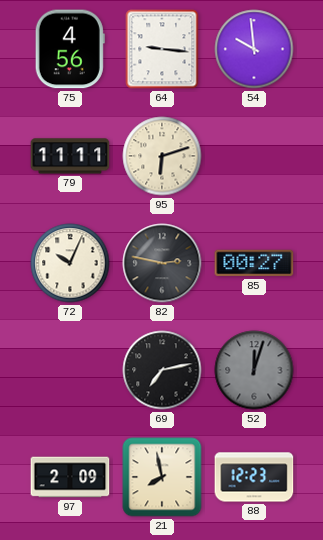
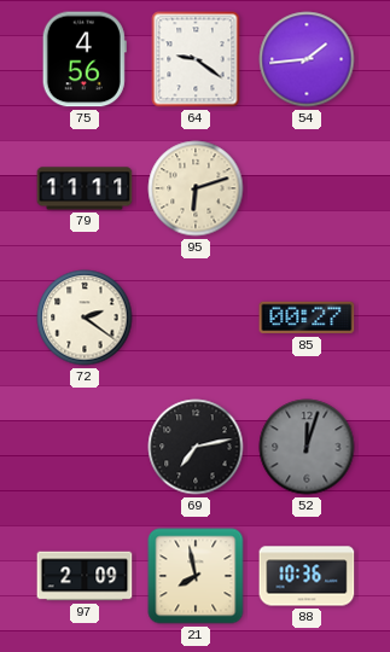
64: 9:16 -> 9:21 (196, 59)
54: 9:59 -> 1:44 (307, 59)
72: 10:04 -> 2:21 (85, 318)
82: 2:47 -> none (162, 263)
88: 12:23 -> 10:36 (307, 576)
